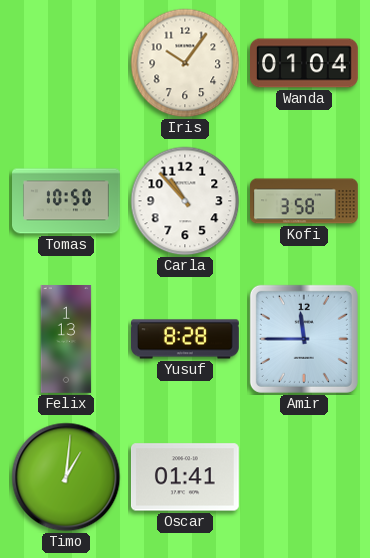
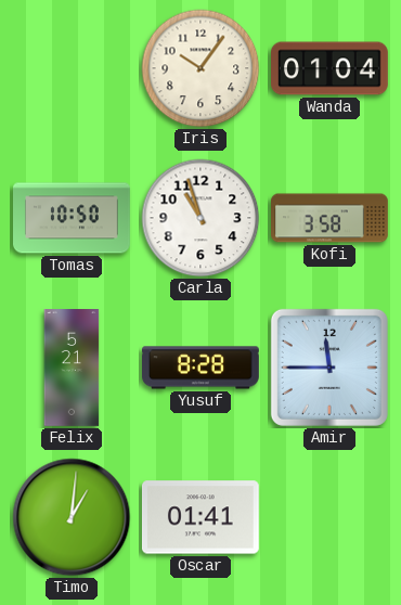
Carla: 10:53 -> 10:57 (200, 218)
Felix: 1:13 -> 5:21 (72, 369)
